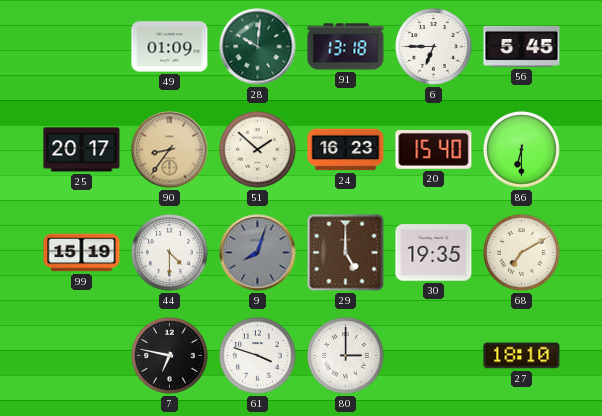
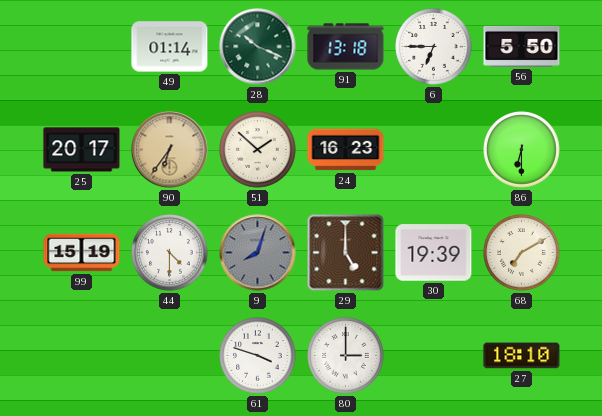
49: 01:09 -> 01:14 (170, 47)
28: 10:01 -> 10:19 (258, 47)
56: 5:45 -> 5:50 (522, 46)
90: 8:36 -> 6:36 (170, 150)
20: 15:40 -> none (434, 150)
30: 19:35 -> 19:39 (434, 253)
7: 6:47 -> none (170, 356)
